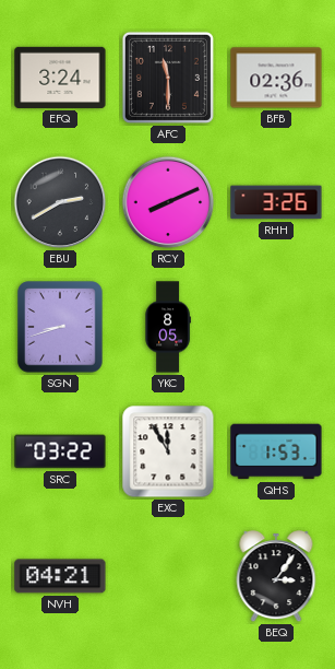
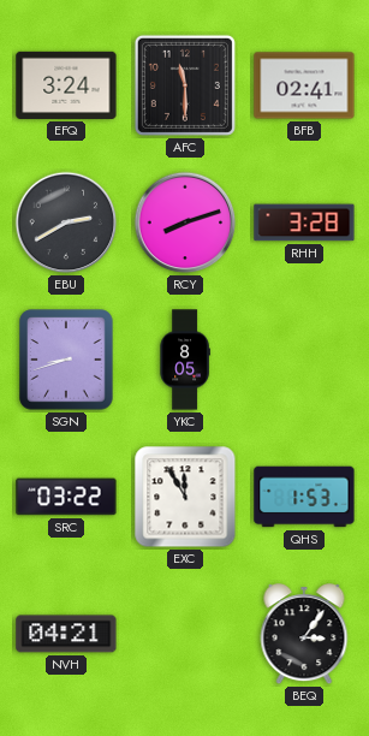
BFB: 02:36 -> 02:41 (304, 85)
RCY: 8:11 -> 8:12 (185, 222)
RHH: 3:26 -> 3:28 (304, 222)
